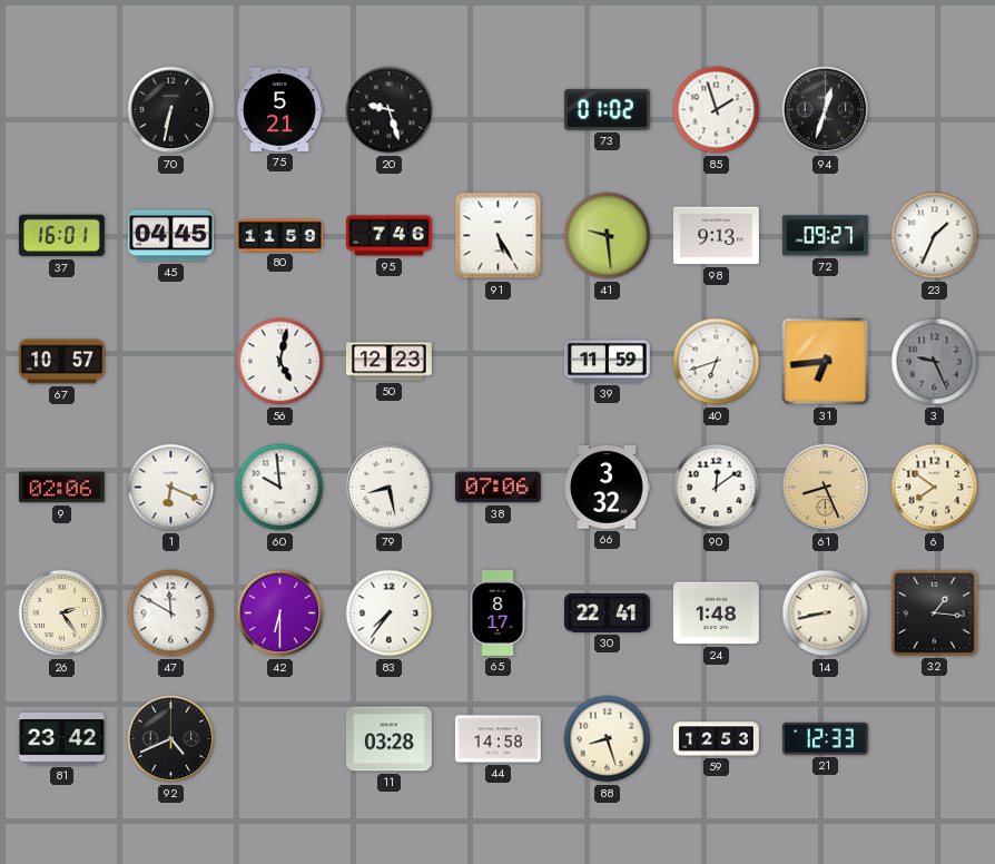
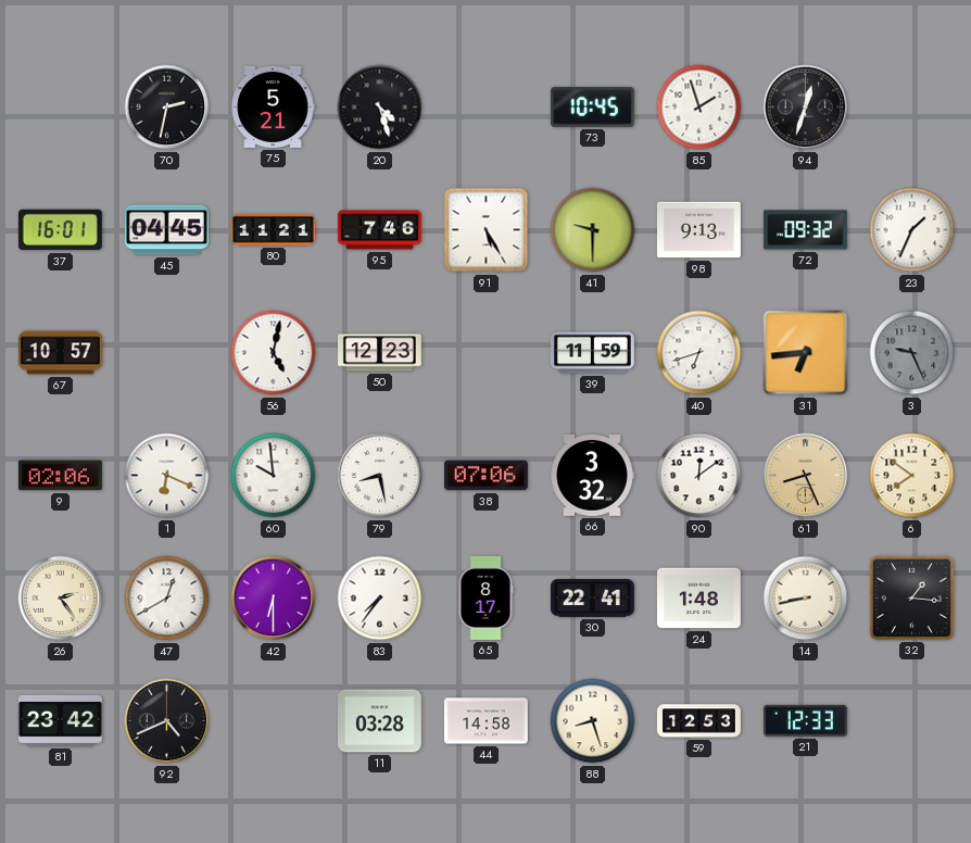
70: 6:32 -> 2:32 (167, 108)
20: 9:27 -> 4:27 (380, 108)
73: 01:02 -> 10:45 (592, 106)
80: 11:59 -> 11:21 (273, 230)
41: 9:29 -> 9:30 (593, 230)
72: 09:27 -> 09:32 (805, 230)
47: 11:50 -> 12:40 (167, 599)
